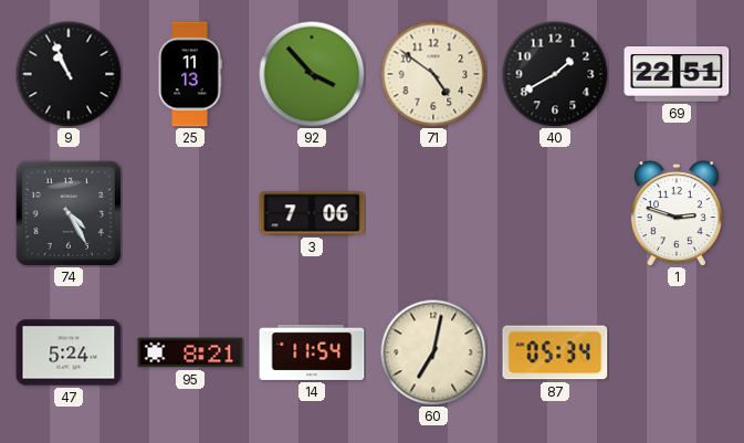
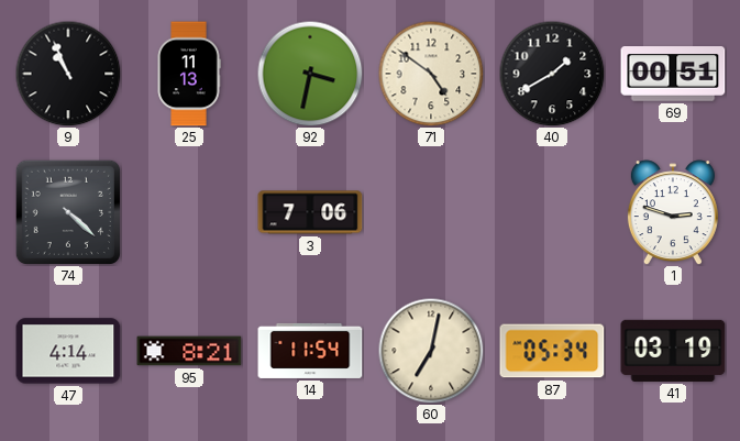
92: 3:53 -> 3:32 (310, 74)
69: 22:51 -> 00:51 (673, 75)
74: 4:25 -> 4:22 (68, 212)
47: 5:24 -> 4:14 (68, 351)
41: none -> 03:19 (673, 351)
